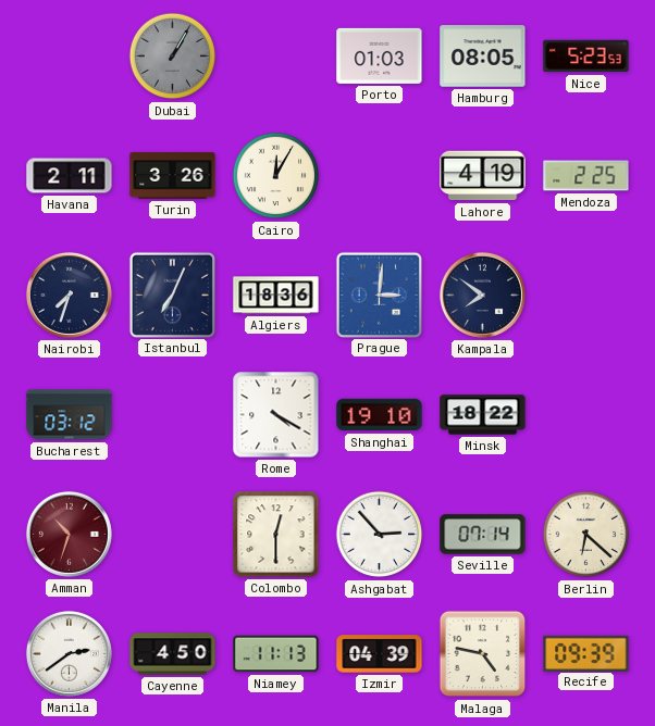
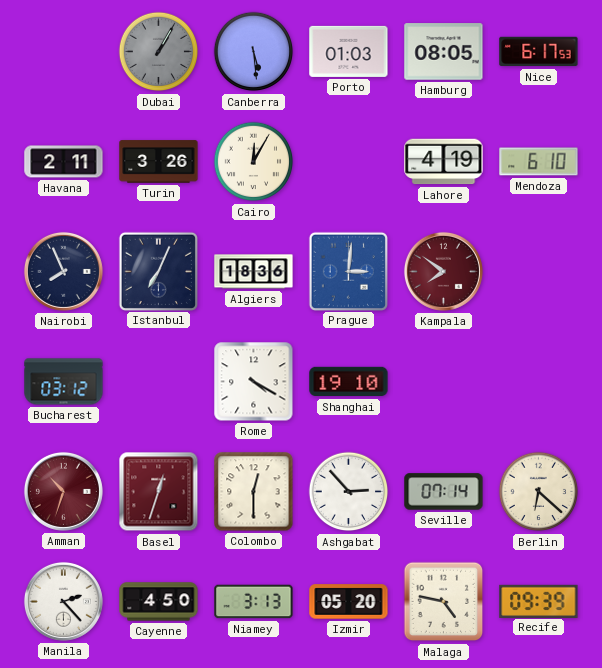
Canberra: none -> 5:29 (254, 52)
Nice: 5:23 -> 6:17 (539, 52)
Mendoza: 2:25 -> 6:10 (539, 162)
Nairobi: 7:33 -> 7:56 (63, 271)
Kampala dial: navy -> burgundy (443, 271)
Minsk: 18:22 -> none (483, 415)
Basel: none -> 12:33 (159, 492)
Manila: 2:39 -> 2:23 (63, 601)
Niamey: 11:13 -> 3:13 (254, 602)
Izmir: 04:39 -> 05:20 (349, 602)
